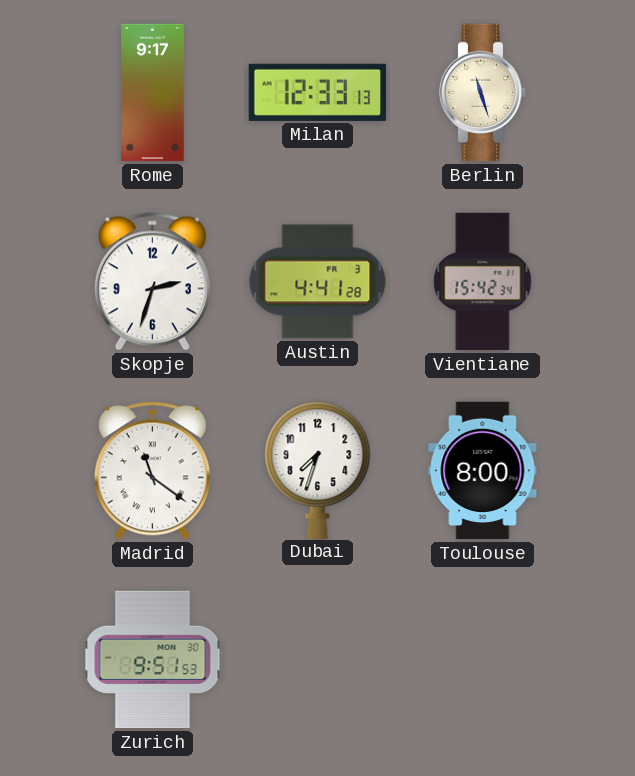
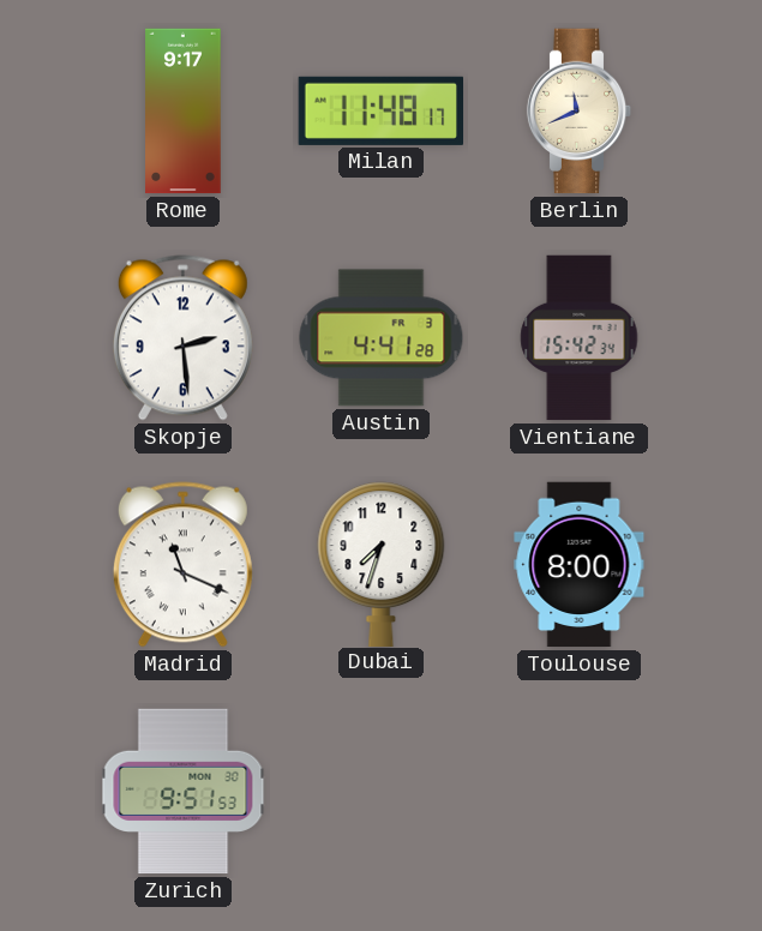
Milan: 12:33 -> 11:48 (380, 110)
Berlin: 11:27 -> 11:41 (580, 112)
Skopje: 2:33 -> 2:29 (182, 338)
Madrid: 11:21 -> 11:19 (182, 565)
